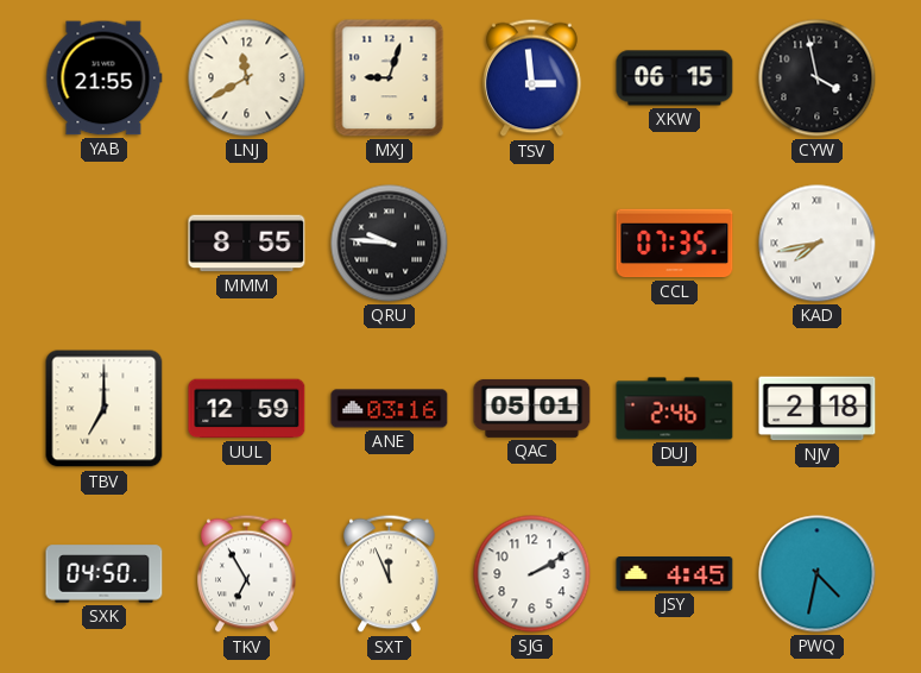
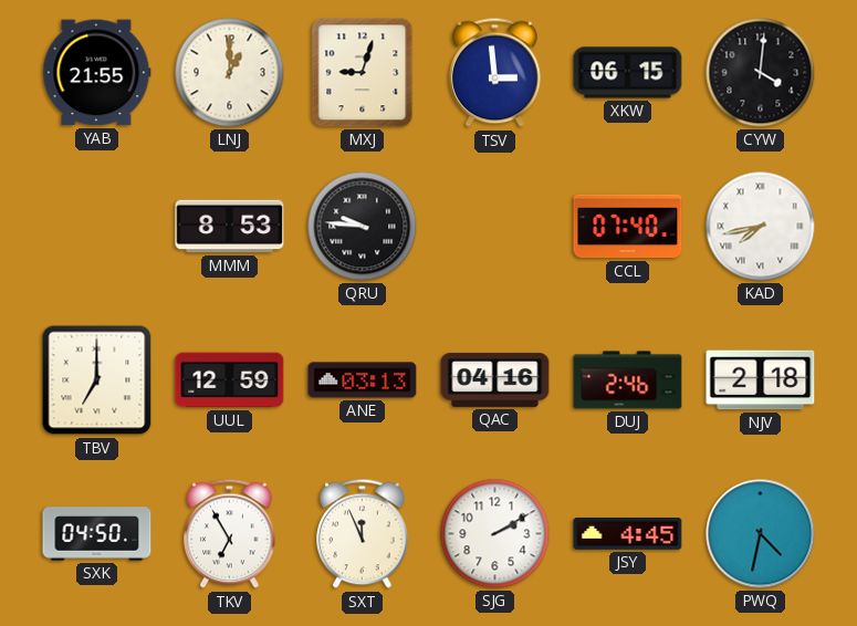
LNJ: 11:40 -> 1:00 (230, 73)
CYW: 3:58 -> 4:01 (761, 73)
MMM: 8:55 -> 8:53 (230, 227)
CCL: 07:35 -> 07:40 (628, 227)
ANE: 03:16 -> 03:13 (363, 380)
QAC: 05:01 -> 04:16 (495, 379)
